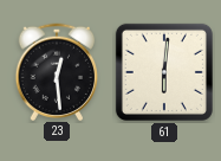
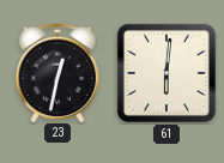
23: 12:29 -> 12:32 (56, 72)
